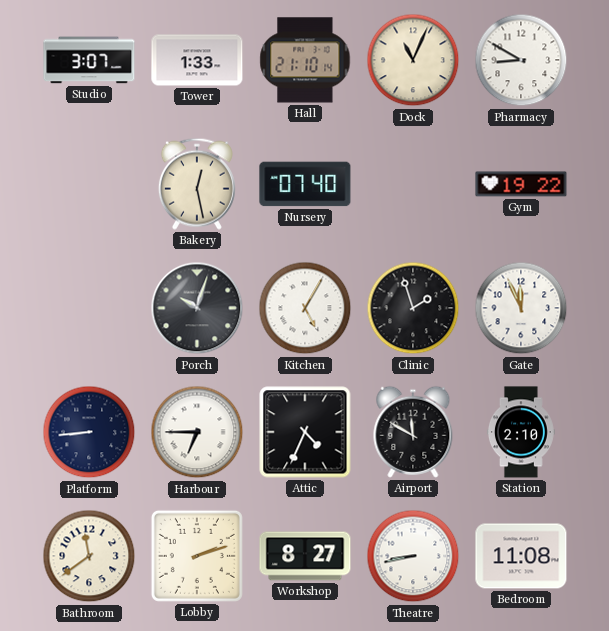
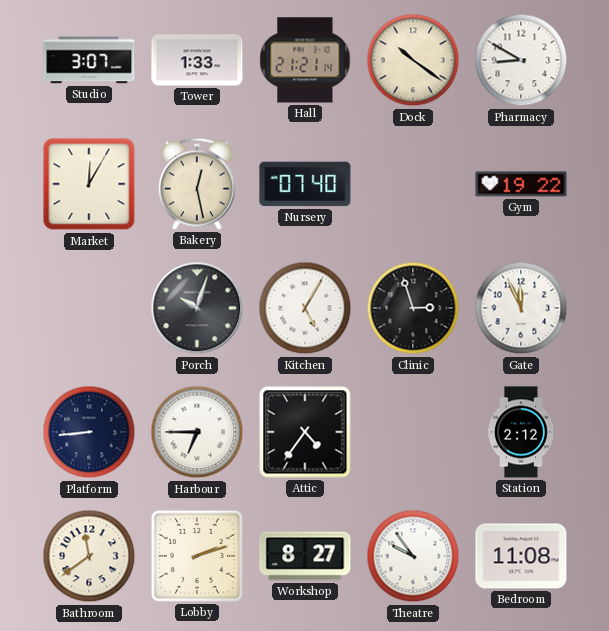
Hall: 21:10 -> 21:21 (305, 60)
Dock: 11:04 -> 10:21 (413, 60)
Market: none -> 12:05 (89, 184)
Clinic: 1:57 -> 2:57 (413, 308)
Attic: 4:34 -> 4:36 (305, 432)
Airport: 11:50 -> none (413, 432)
Station: 2:10 -> 2:12 (521, 432)
Theatre: 8:43 -> 9:54 (413, 556)
